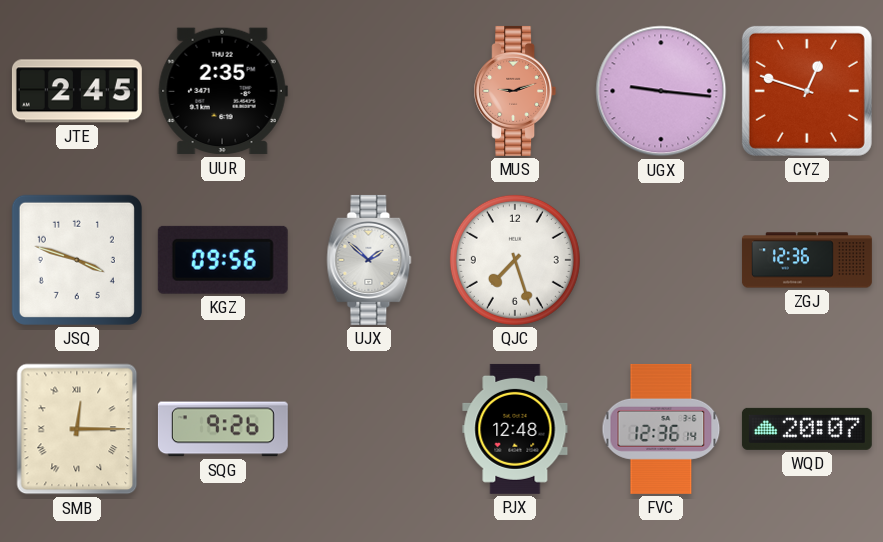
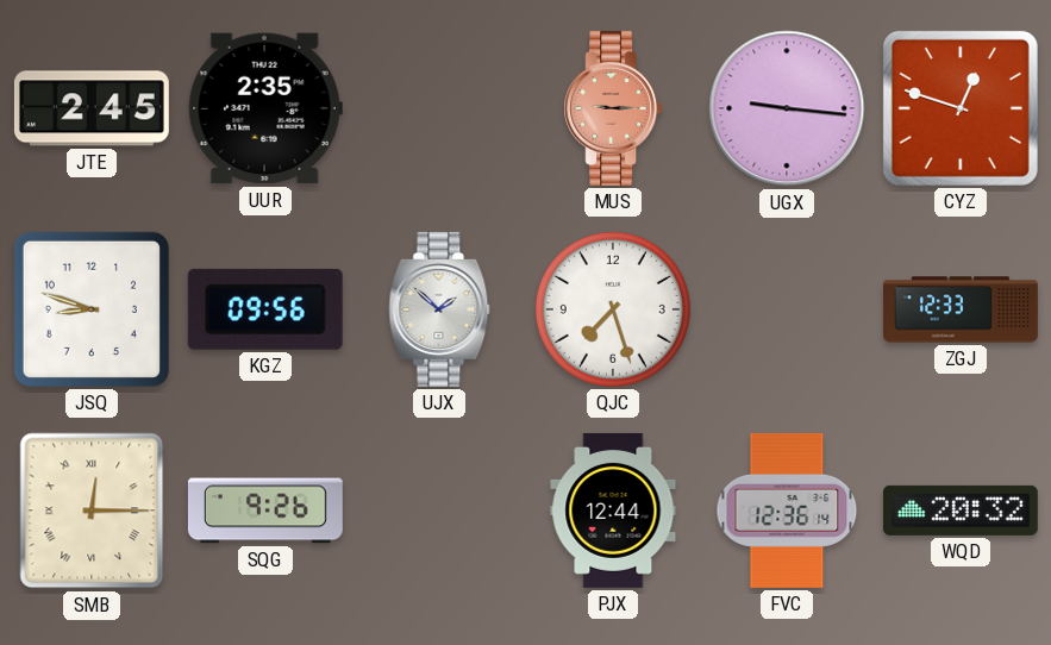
MUS: 9:12 -> 9:15 (613, 108)
JSQ: 3:48 -> 8:48 (92, 309)
ZGJ: 12:36 -> 12:33 (961, 309)
PJX: 12:48 -> 12:44 (613, 511)
WQD: 20:07 -> 20:32 (961, 511)
